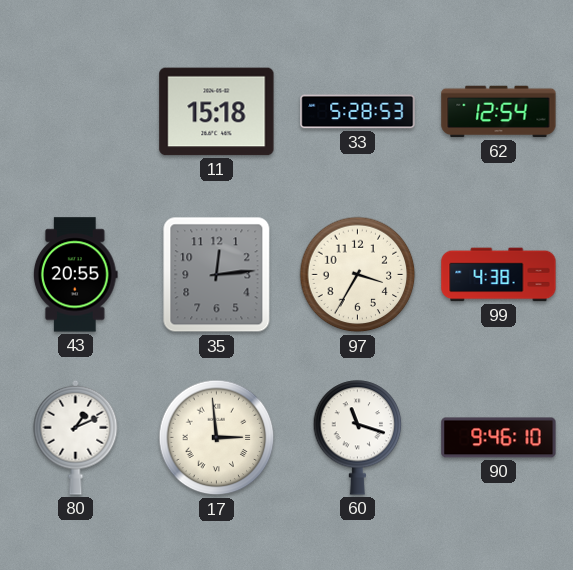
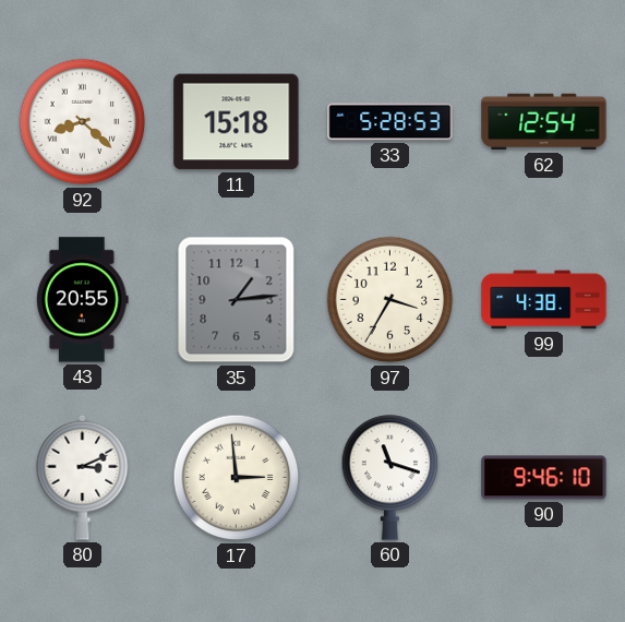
92: none -> 8:22 (83, 122)
35: 12:14 -> 1:14 (237, 300)
80: 1:11 -> 3:11 (83, 477)
